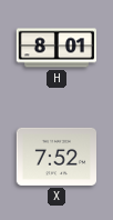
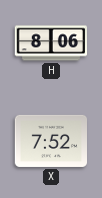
H: 8:01 -> 8:06 (50, 43)
